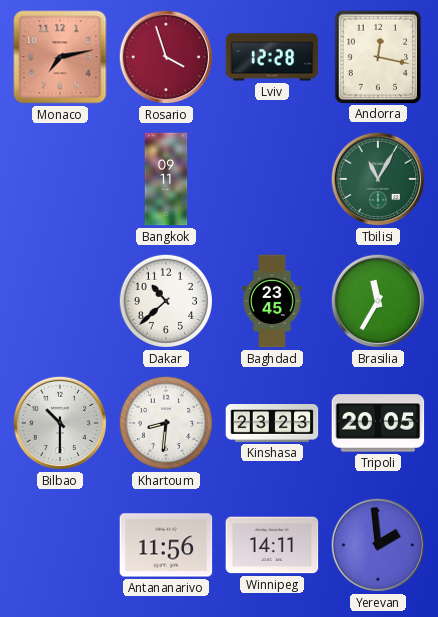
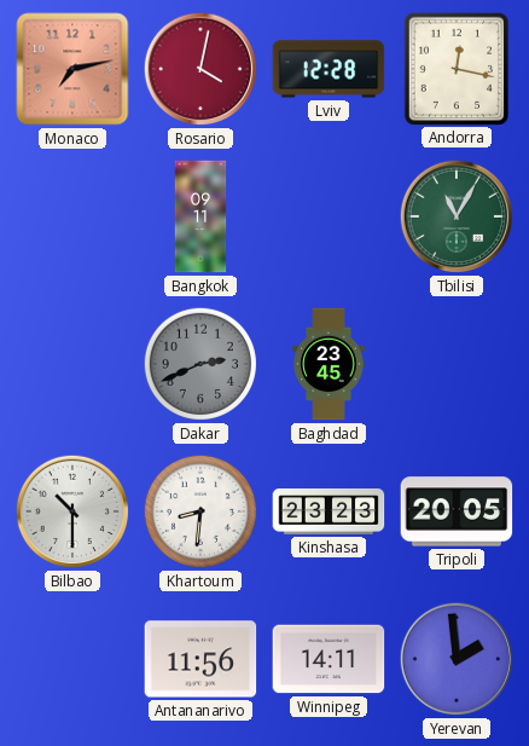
Rosario: 3:57 -> 4:02 (200, 69)
Dakar: 10:38 -> 2:41 (200, 364)
Dakar dial: white -> grey (200, 364)
Brasilia: 11:35 -> none (378, 301)
